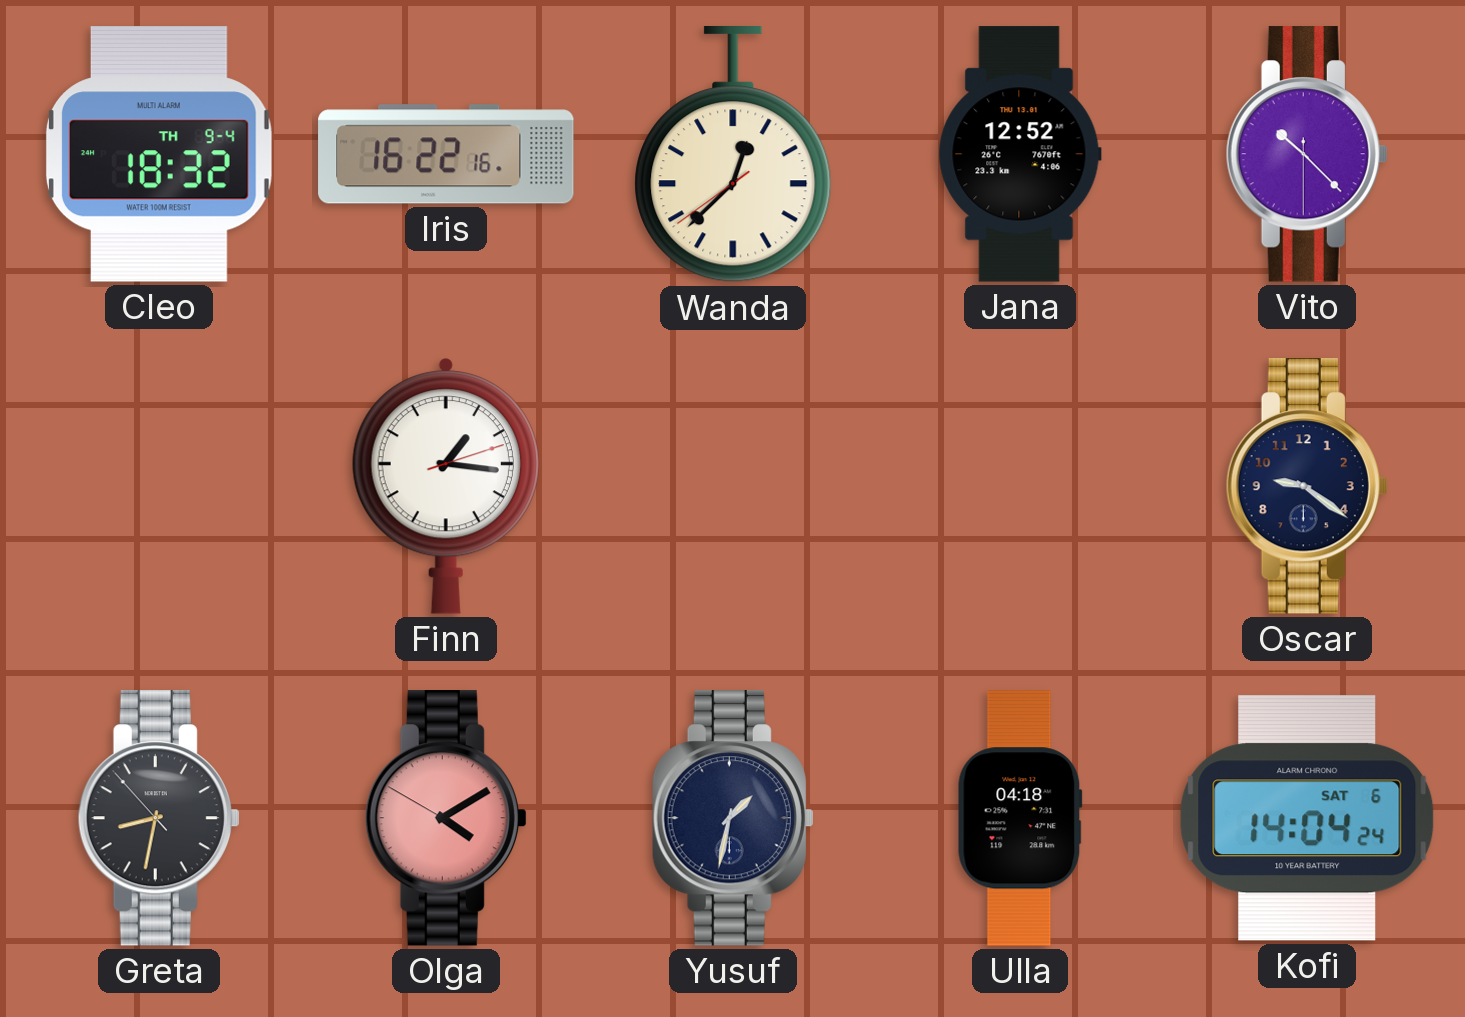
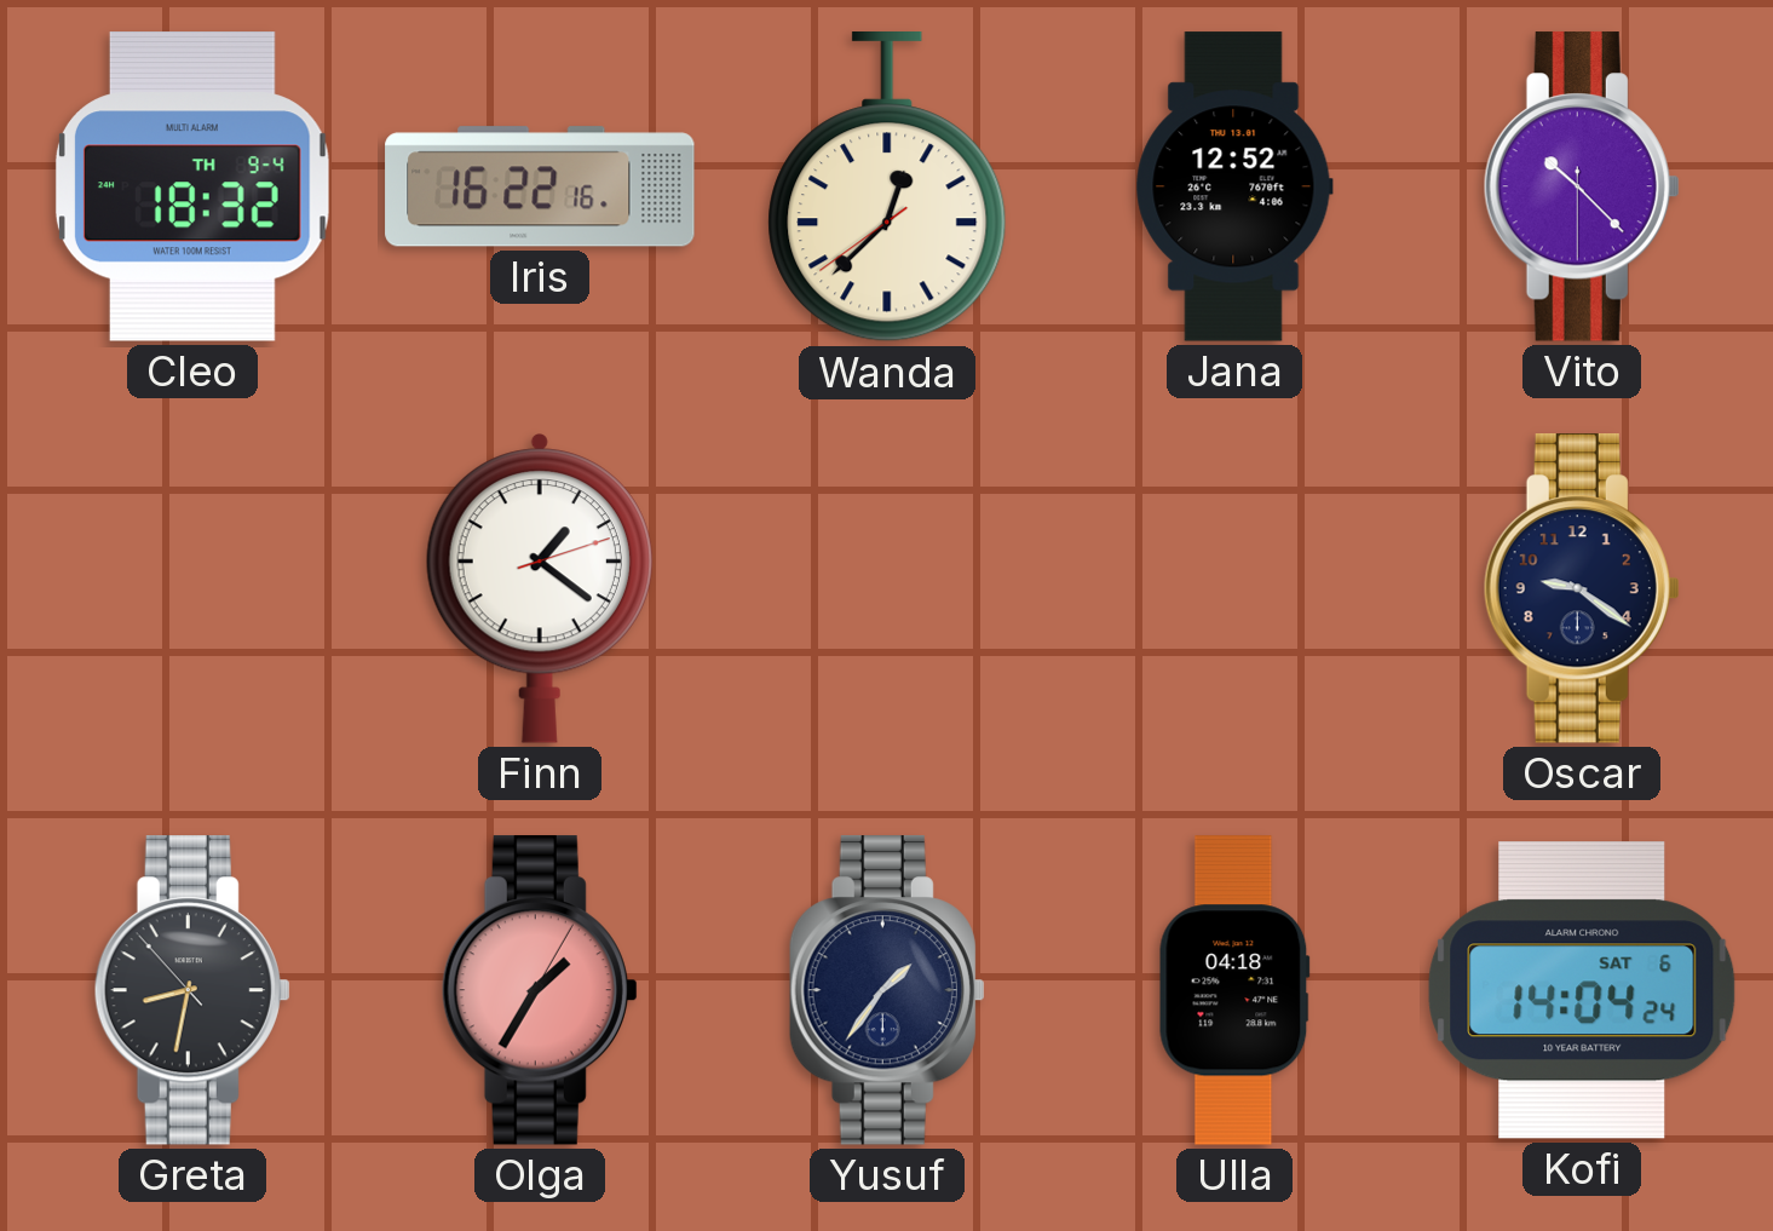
Finn: 1:16 -> 1:21 (540, 589)
Olga: 4:09 -> 1:35 (540, 990)
Yusuf: 1:32 -> 1:36 (887, 990)
